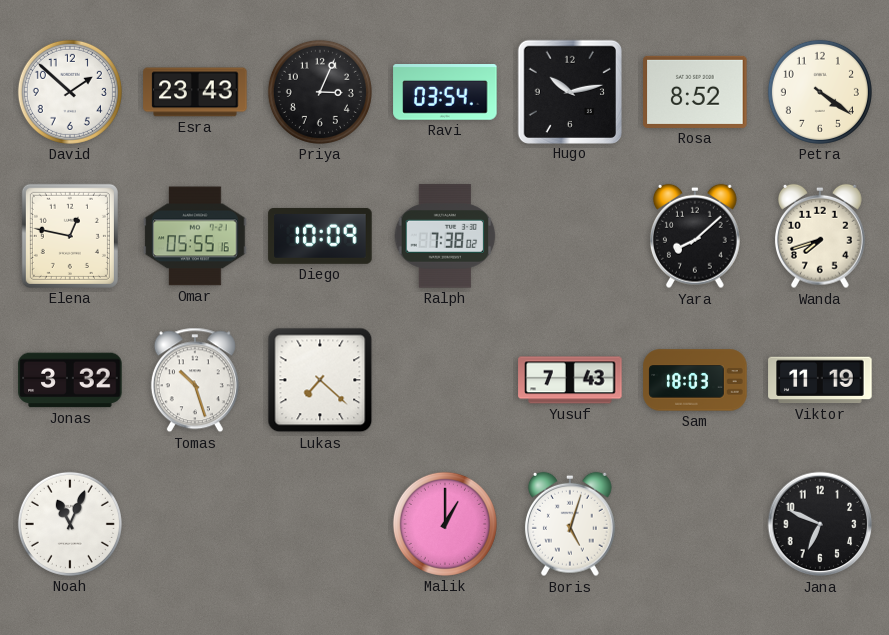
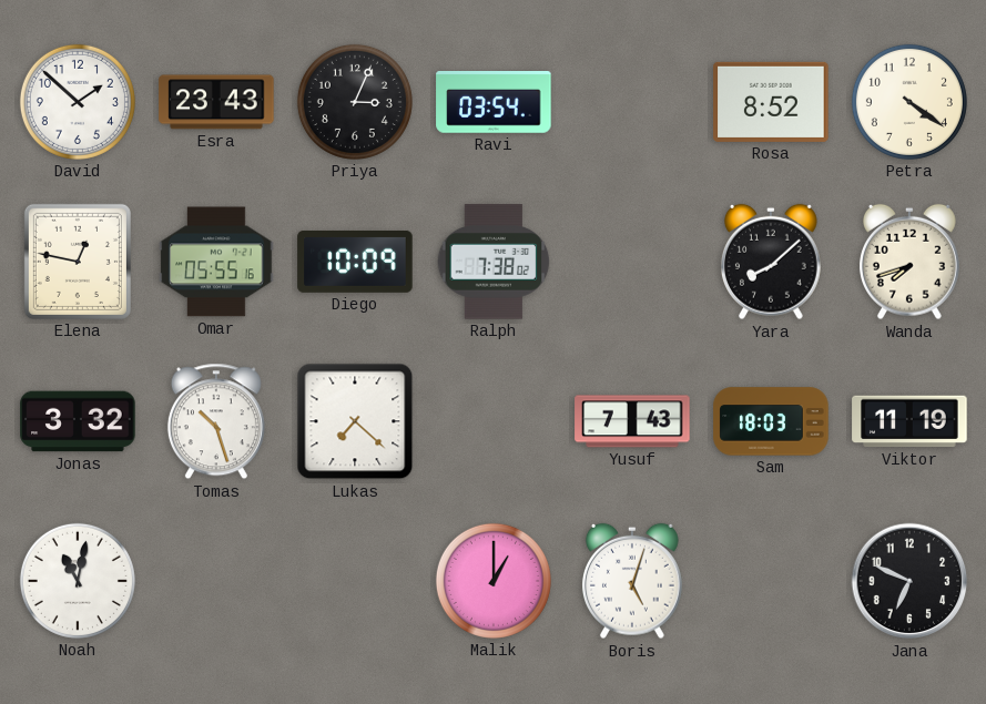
Hugo: 10:13 -> none (569, 91)
Noah: 11:04 -> 11:02 (78, 581)
